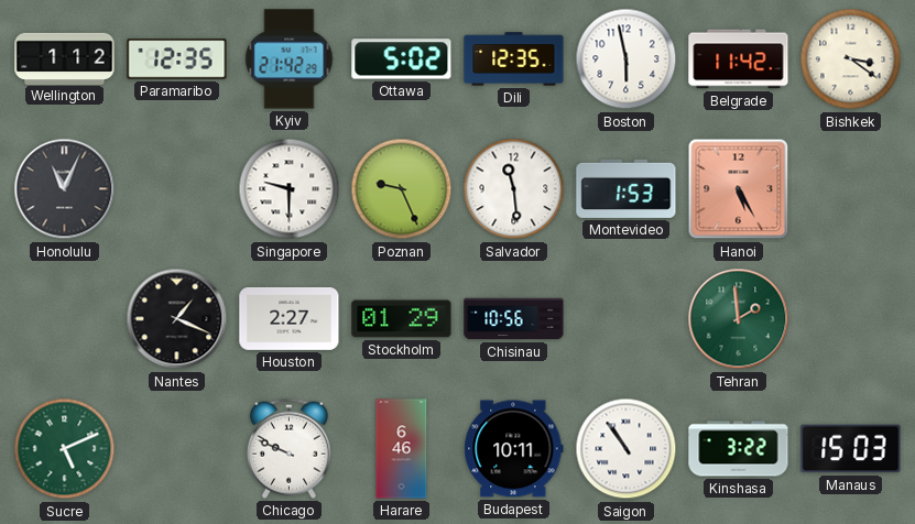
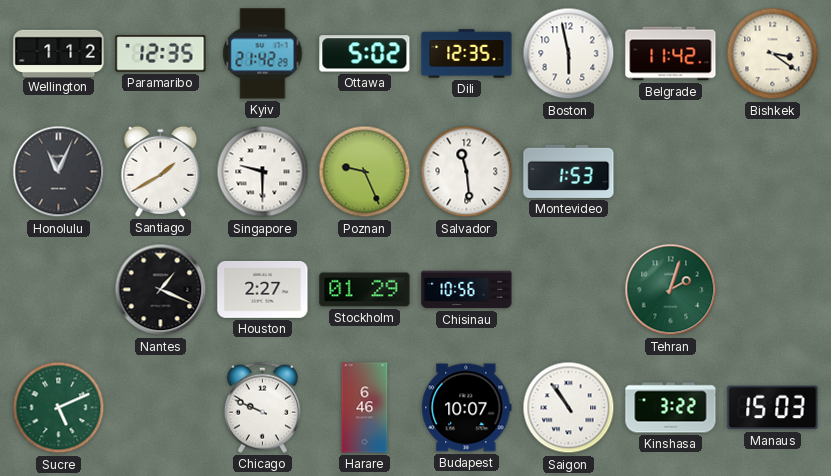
Santiago: none -> 1:40 (161, 171)
Hanoi: 5:25 -> none (739, 189)
Tehran: 1:59 -> 2:03 (671, 290)
Budapest: 10:11 -> 10:07 (467, 408)
